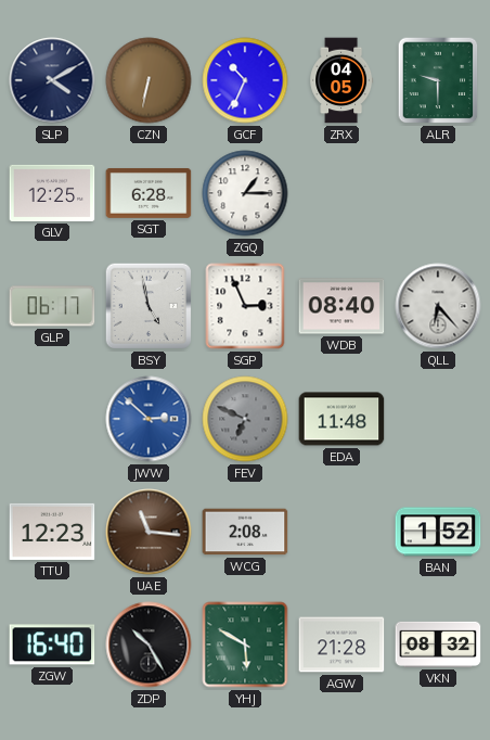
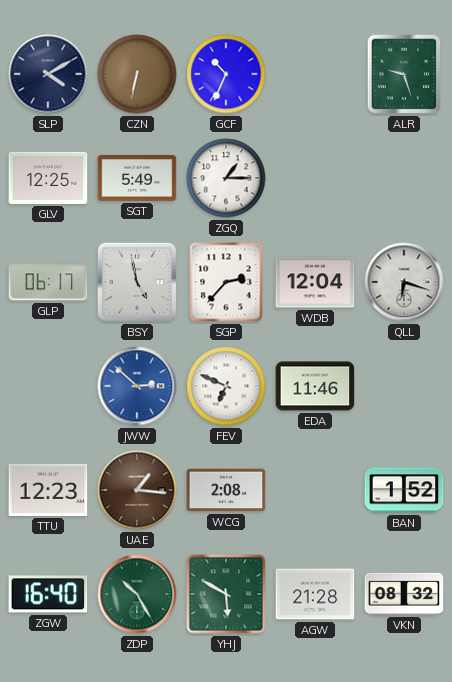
ZRX: 04:05 -> none (341, 80)
ALR: 9:30 -> 9:27 (404, 74)
SGT: 6:28 -> 5:49 (137, 178)
SGP: 2:56 -> 2:37 (226, 282)
WDB: 08:40 -> 12:04 (315, 282)
QLL: 6:23 -> 6:18 (404, 282)
FEV dial: grey -> white (226, 386)
EDA: 11:48 -> 11:46 (315, 386)
UAE: 11:16 -> 1:16 (137, 490)
ZDP dial: black -> green (137, 594)
